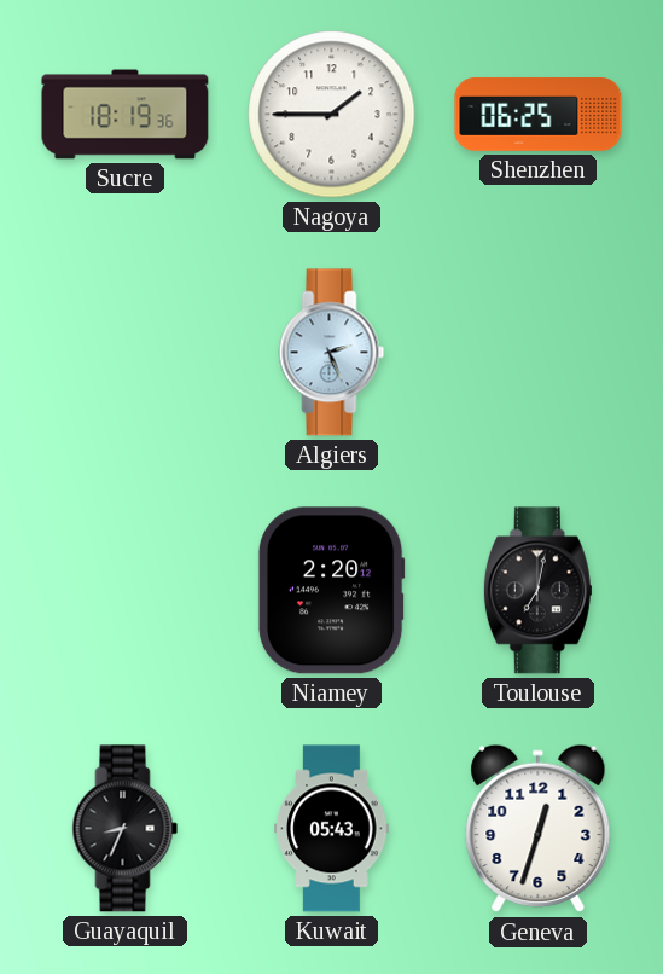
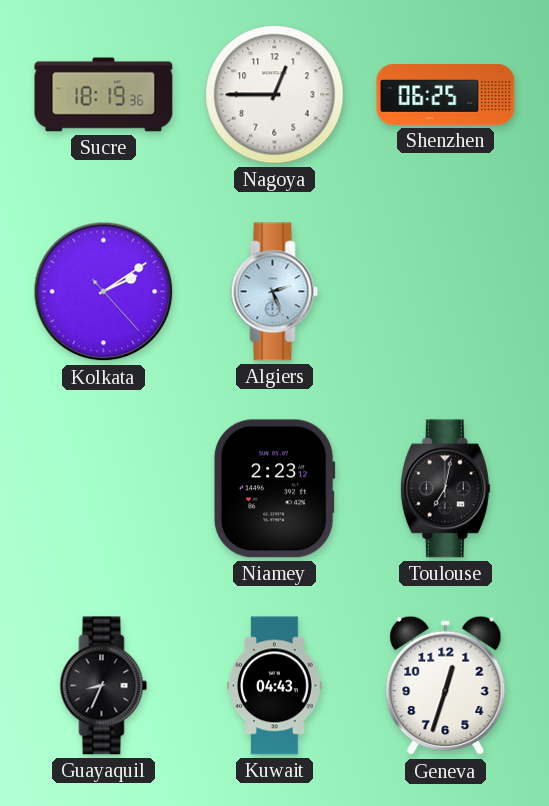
Nagoya: 1:45 -> 12:45 (275, 95)
Kolkata: none -> 2:09 (104, 292)
Niamey: 2:20 -> 2:23 (274, 489)
Kuwait: 05:43 -> 04:43 (275, 686)
